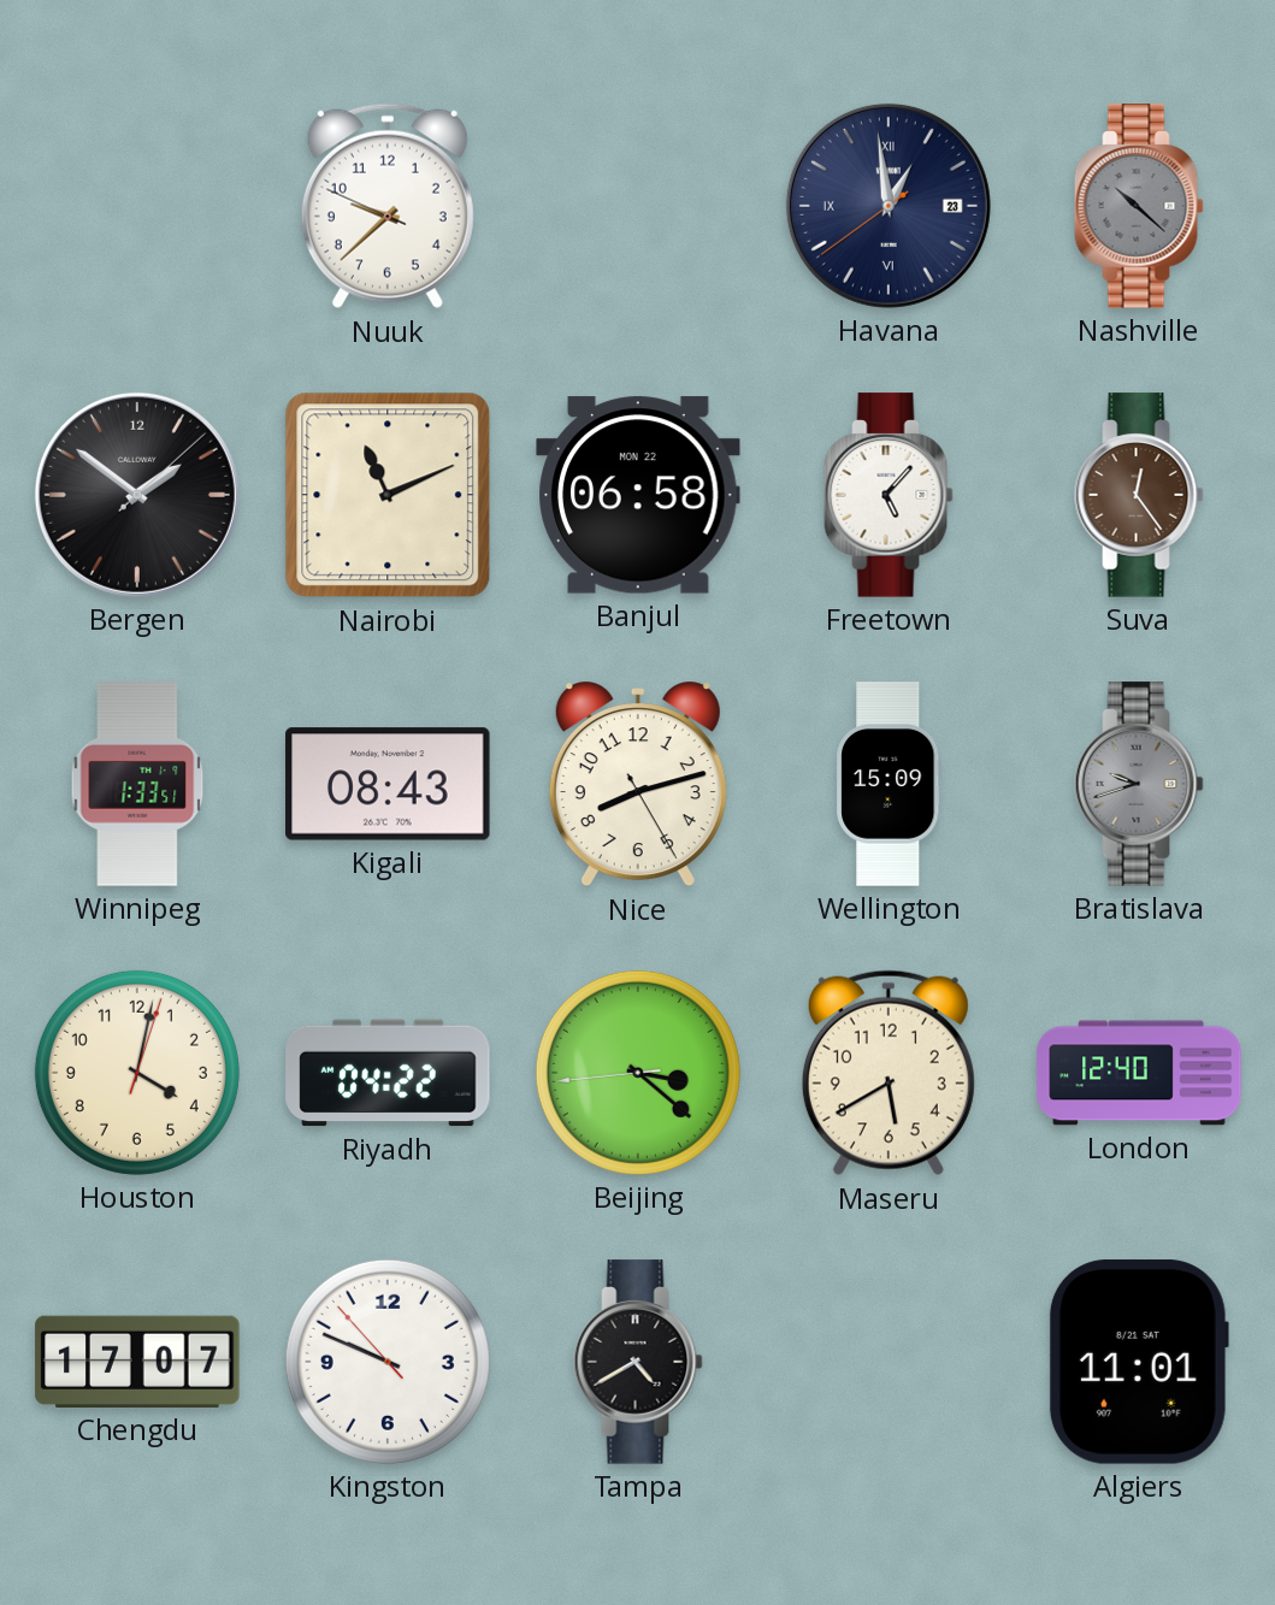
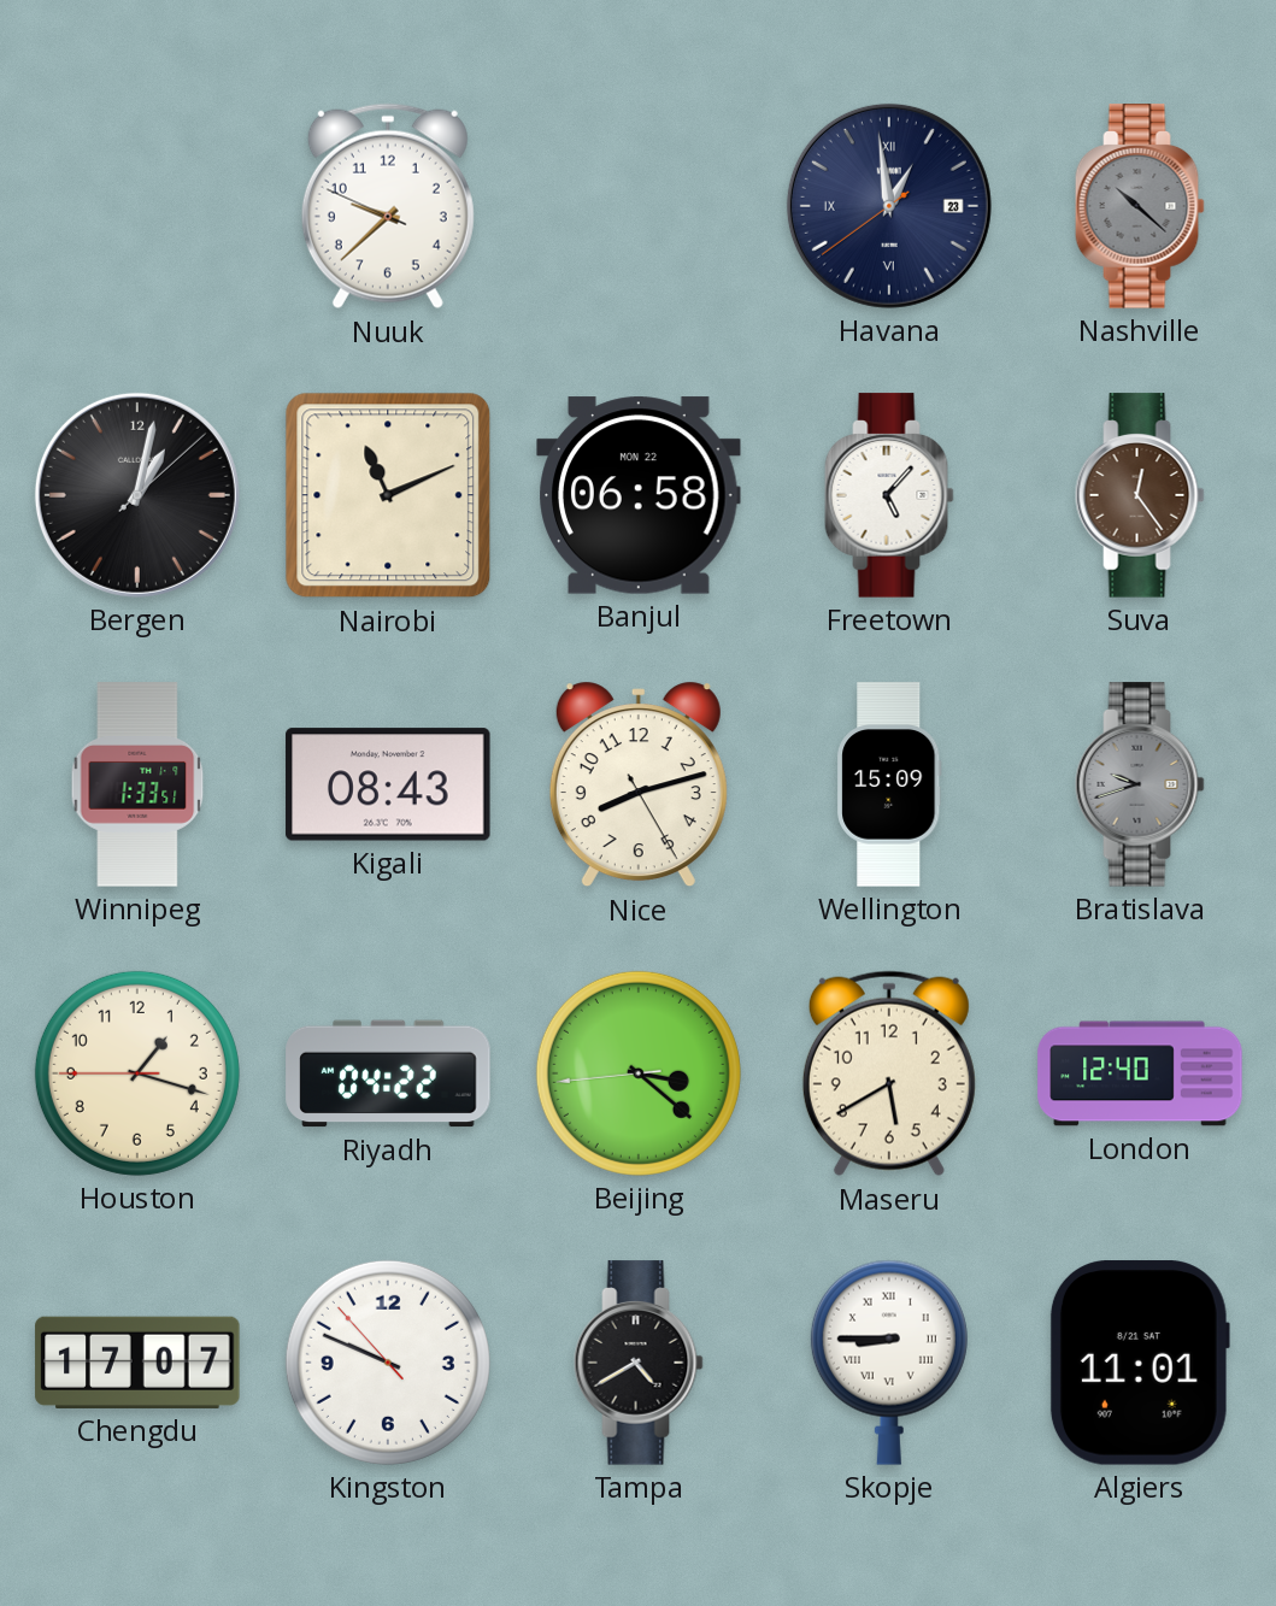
Bergen: 1:51 -> 1:02 (137, 495)
Houston: 4:02 -> 1:17 (137, 1073)
Skopje: none -> 8:45 (889, 1363)
